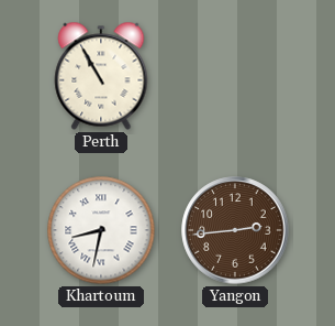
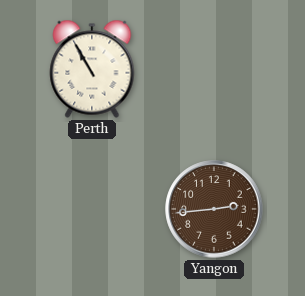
Khartoum: 8:32 -> none (101, 230)
